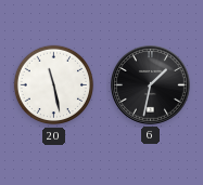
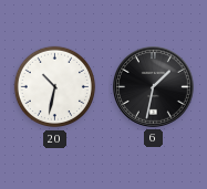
20: 11:28 -> 10:32 (55, 87)
